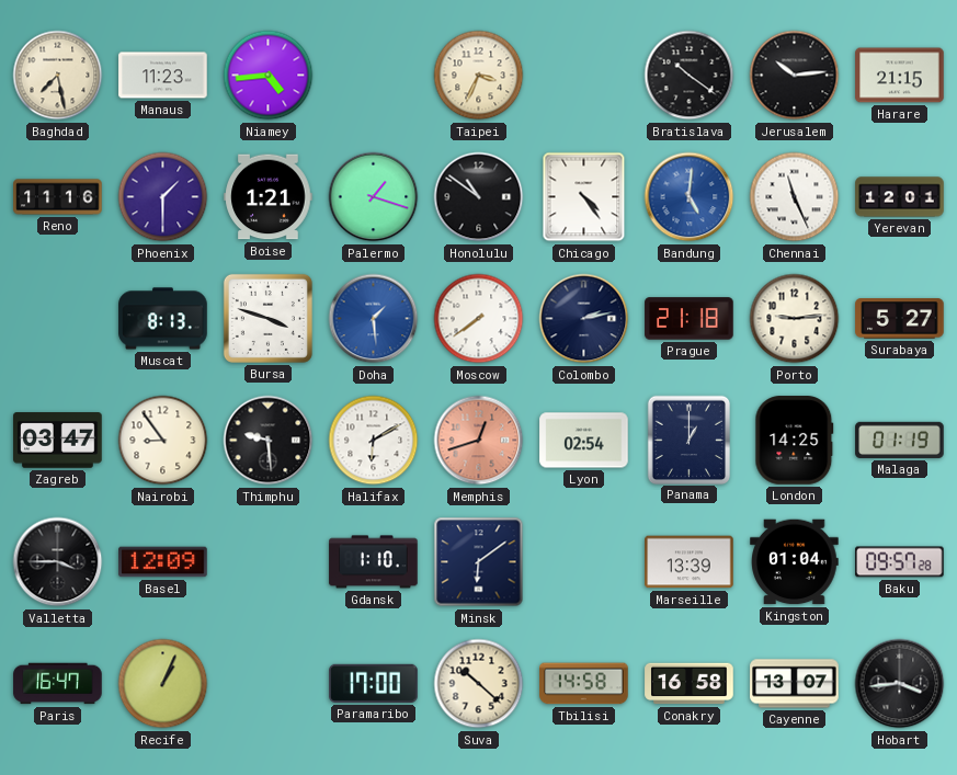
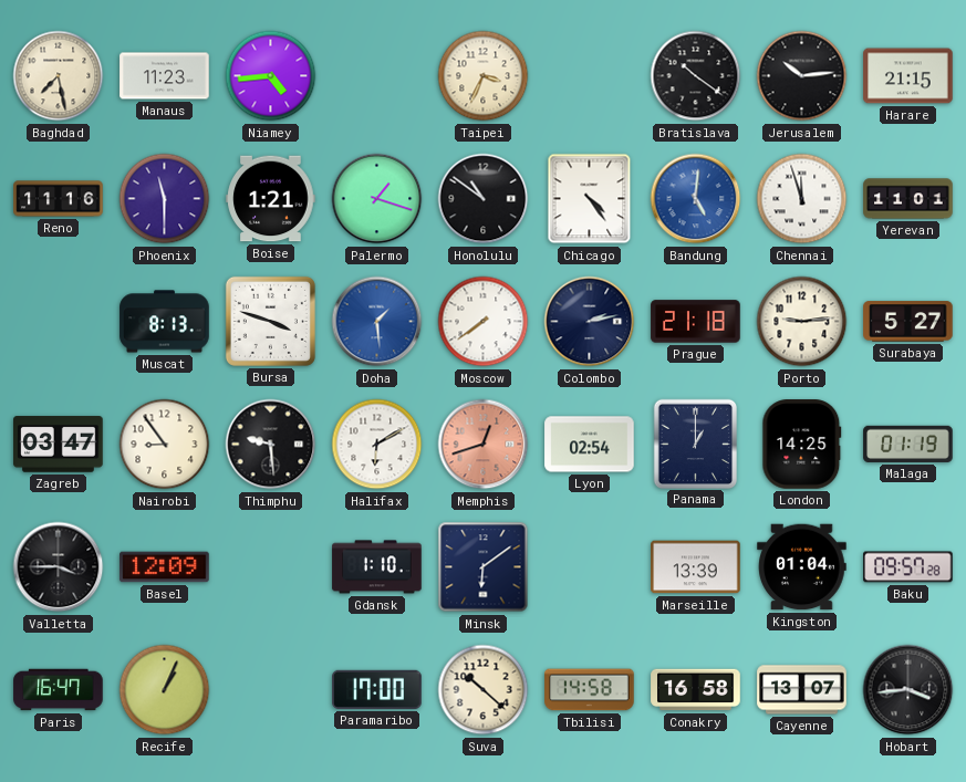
Phoenix: 1:30 -> 11:30 (165, 199)
Chennai: 11:26 -> 11:57 (802, 199)
Yerevan: 12:01 -> 11:01 (908, 199)
